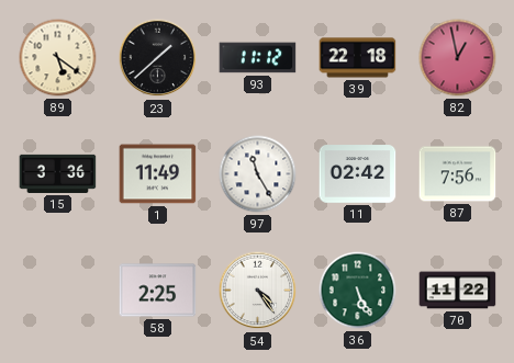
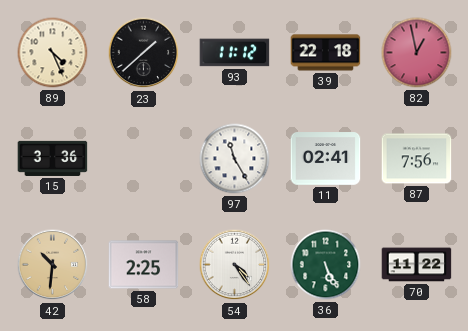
89: 5:21 -> 4:26 (53, 53)
1: 11:49 -> none (158, 174)
11: 02:42 -> 02:41 (326, 159)
42: none -> 10:31 (53, 265)
